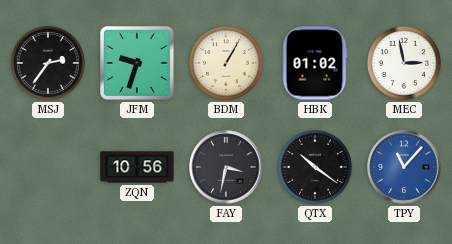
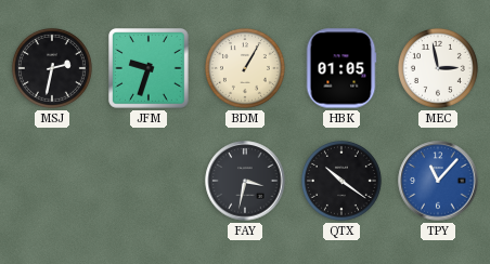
MSJ: 2:36 -> 2:32 (52, 68)
HBK: 01:02 -> 01:05 (341, 68)
ZQN: 10:56 -> none (137, 167)
